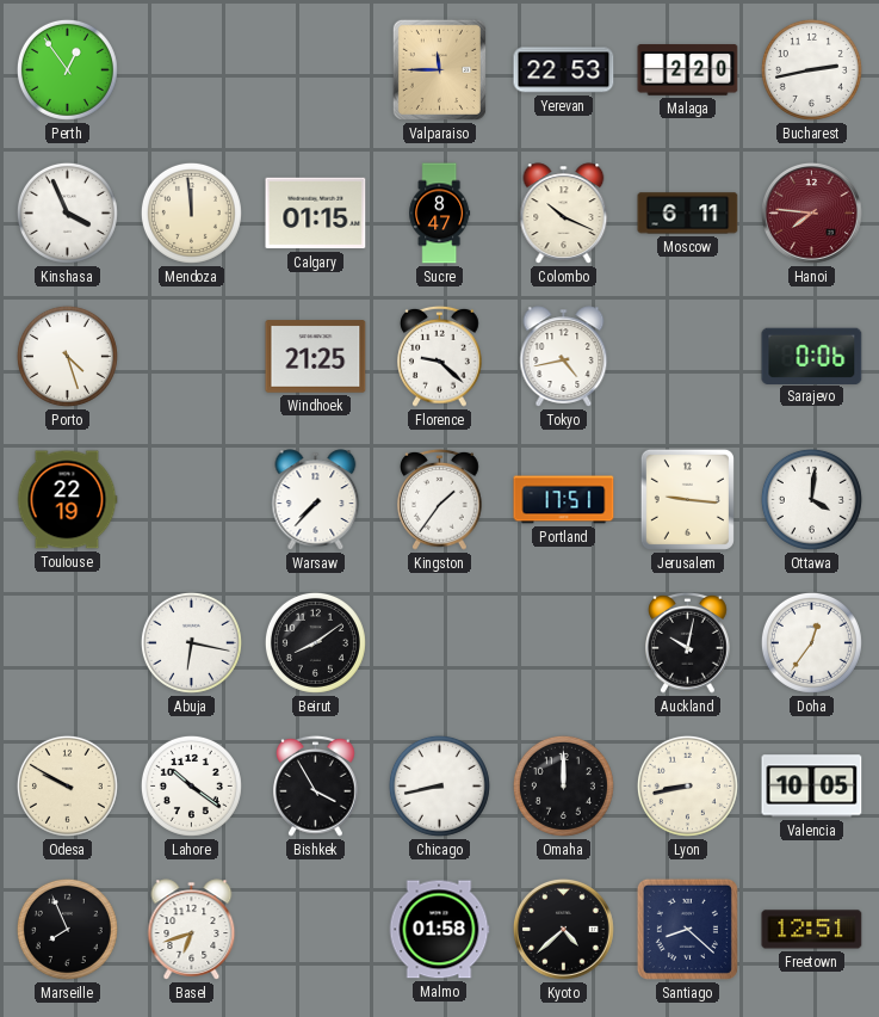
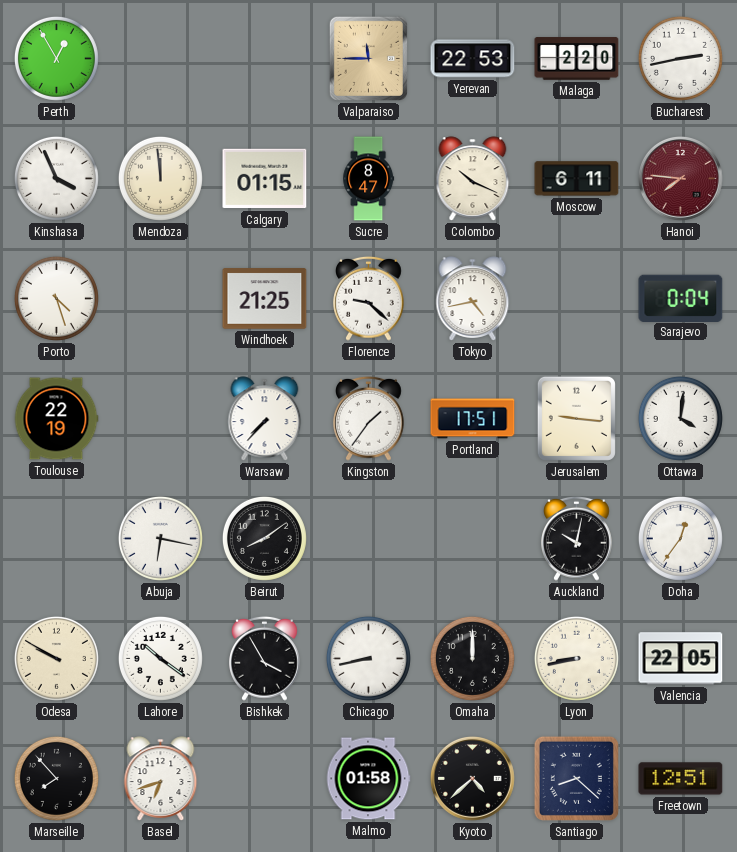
Perth: 12:54 -> 12:55 (56, 58)
Sarajevo: 0:06 -> 0:04 (681, 298)
Valencia: 10:05 -> 22:05 (681, 659)
Marseille: 7:56 -> 7:53 (56, 778)
